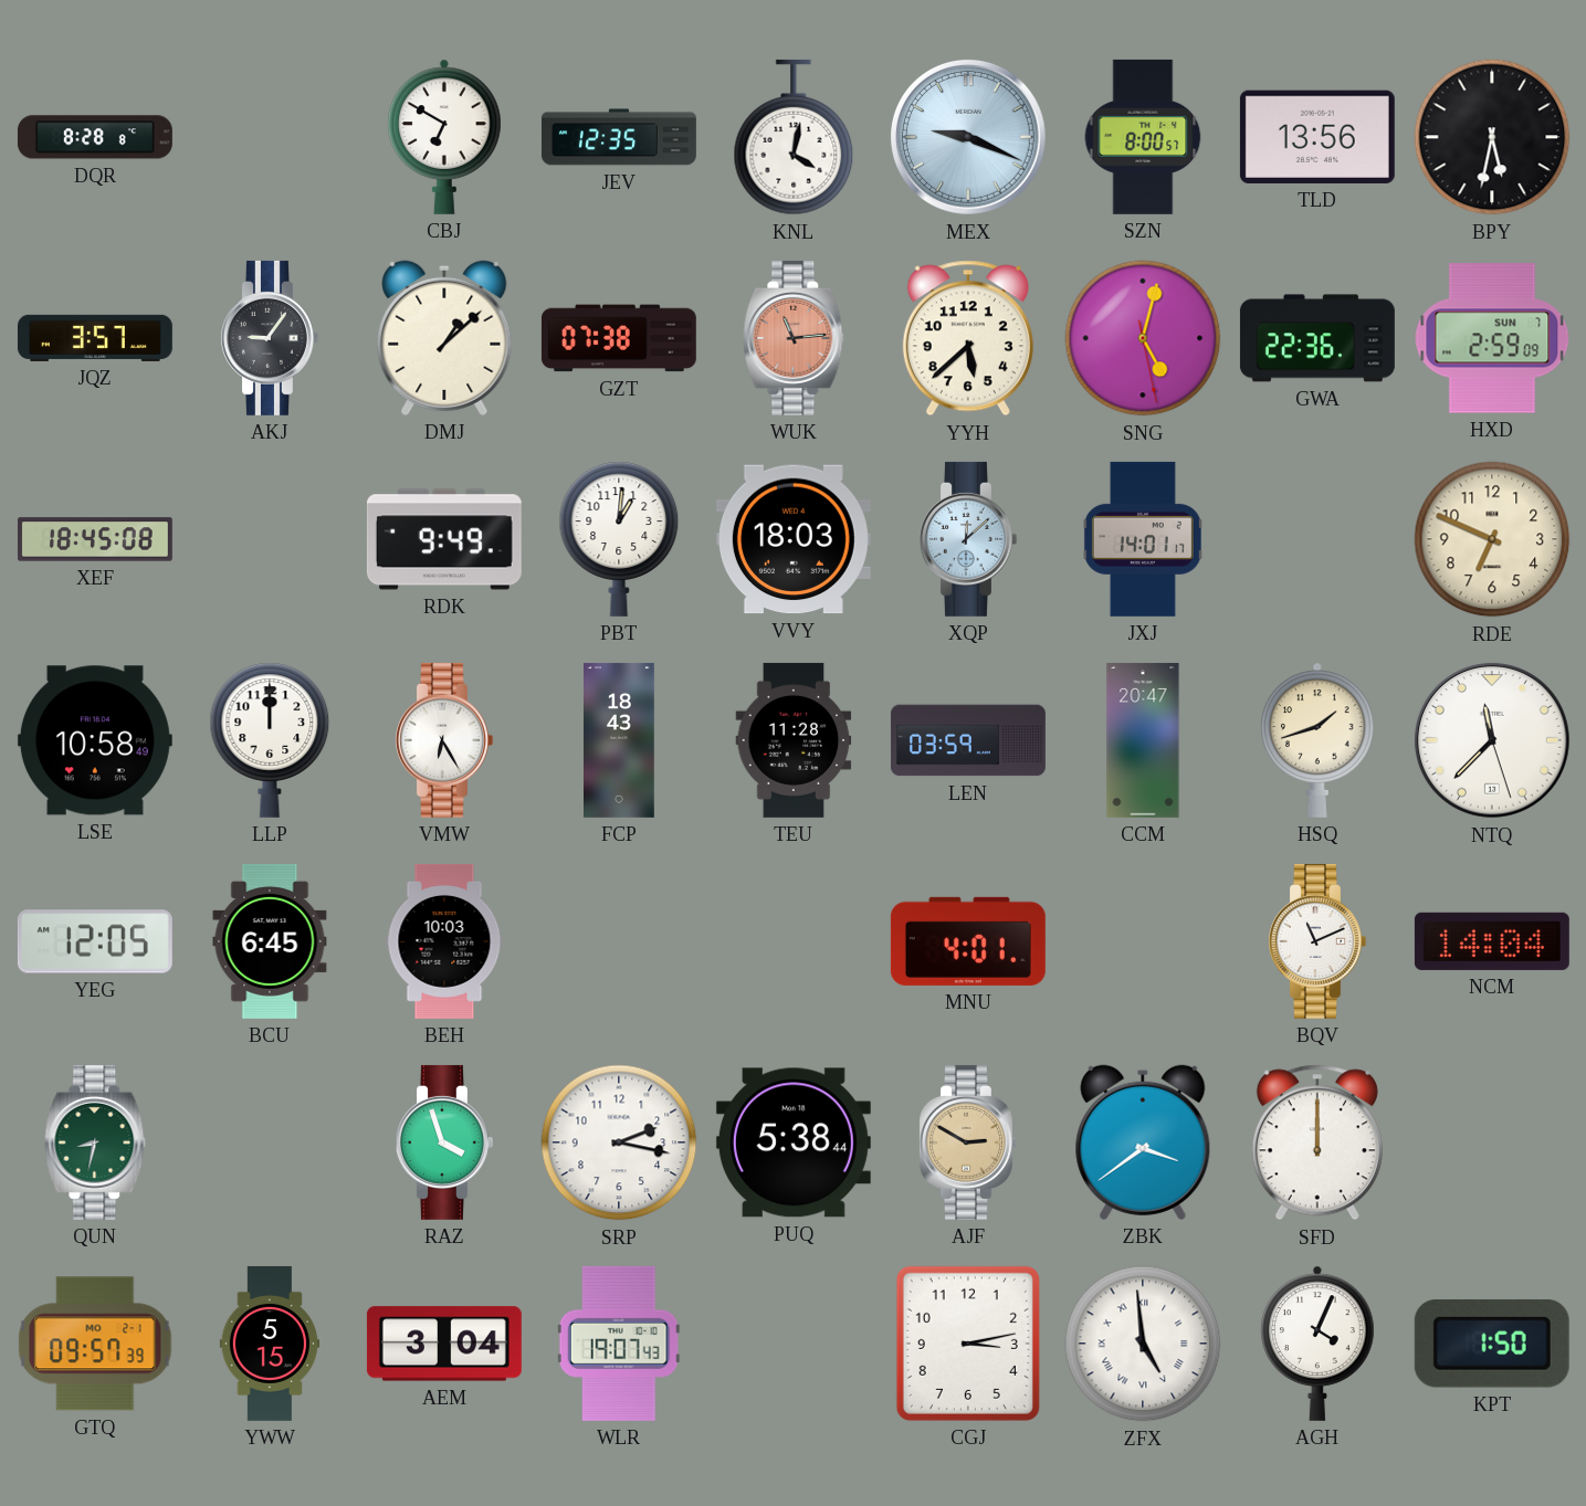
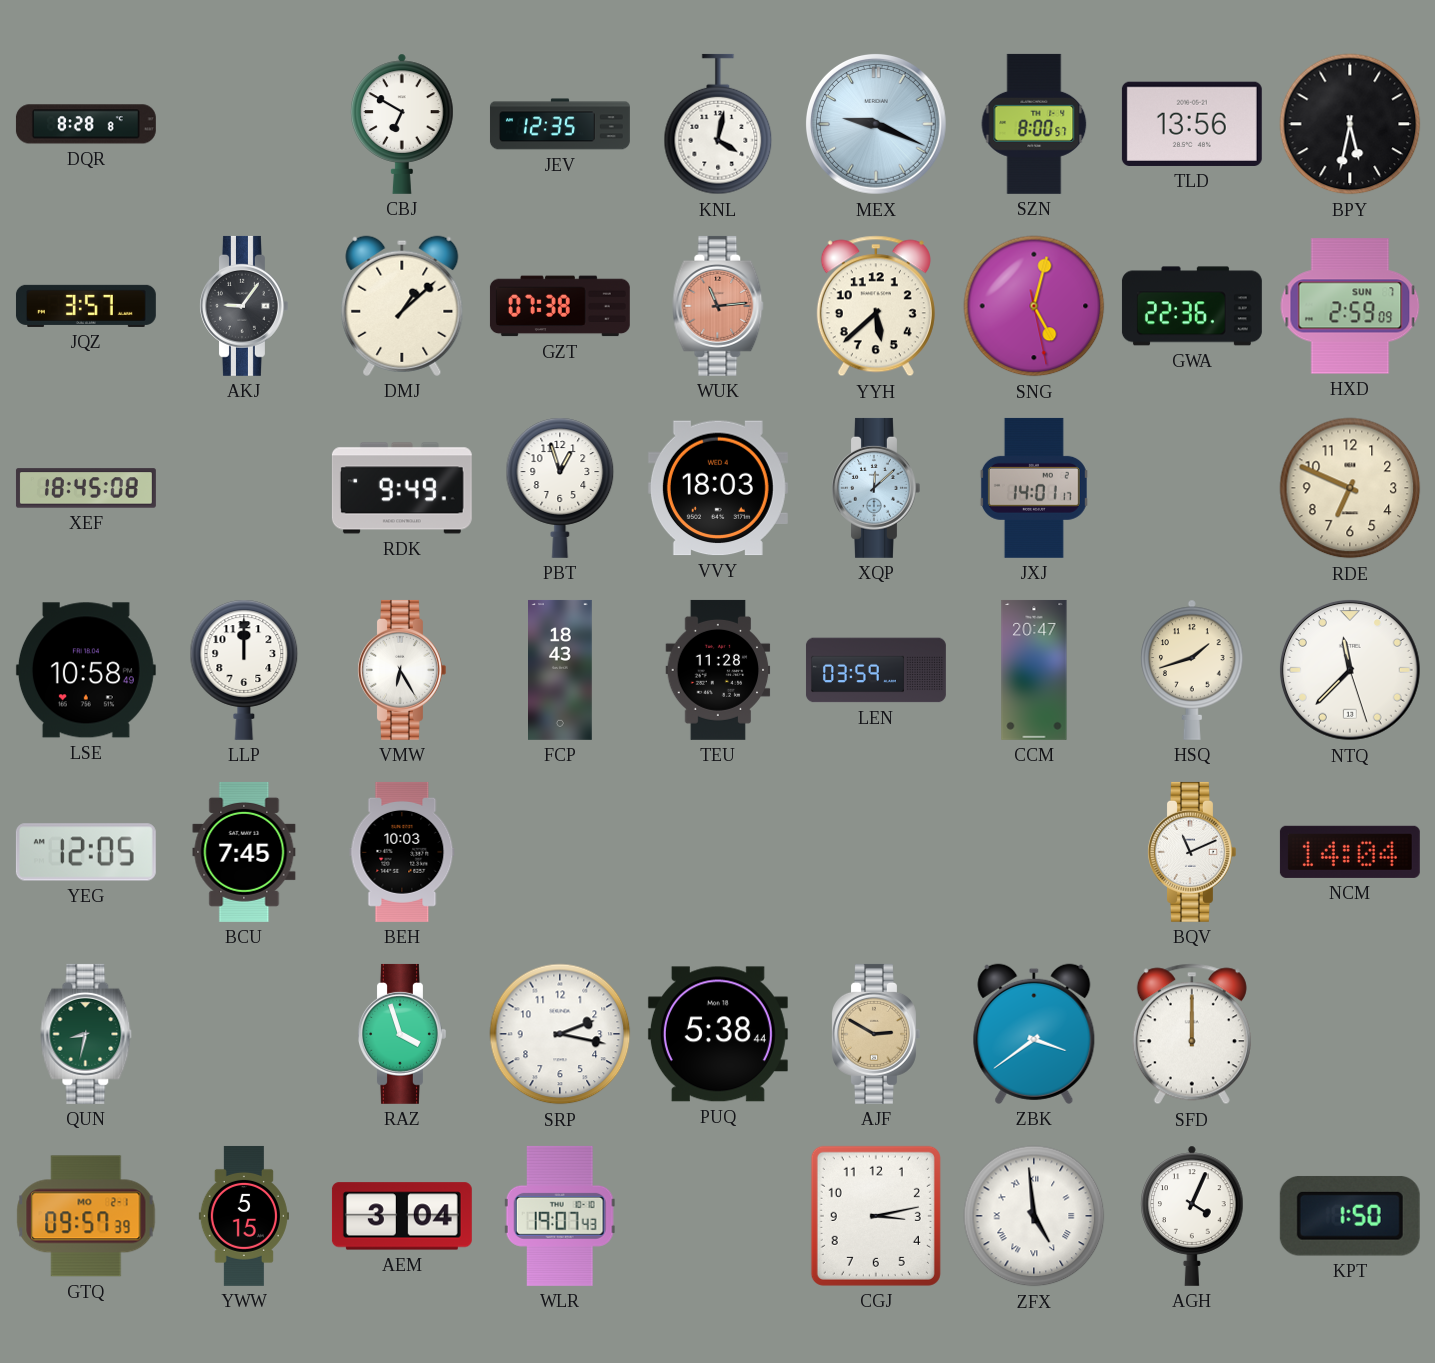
PBT: 1:01 -> 12:57 (560, 488)
BCU: 6:45 -> 7:45 (244, 852)
MNU: 4:01 -> none (968, 941)
